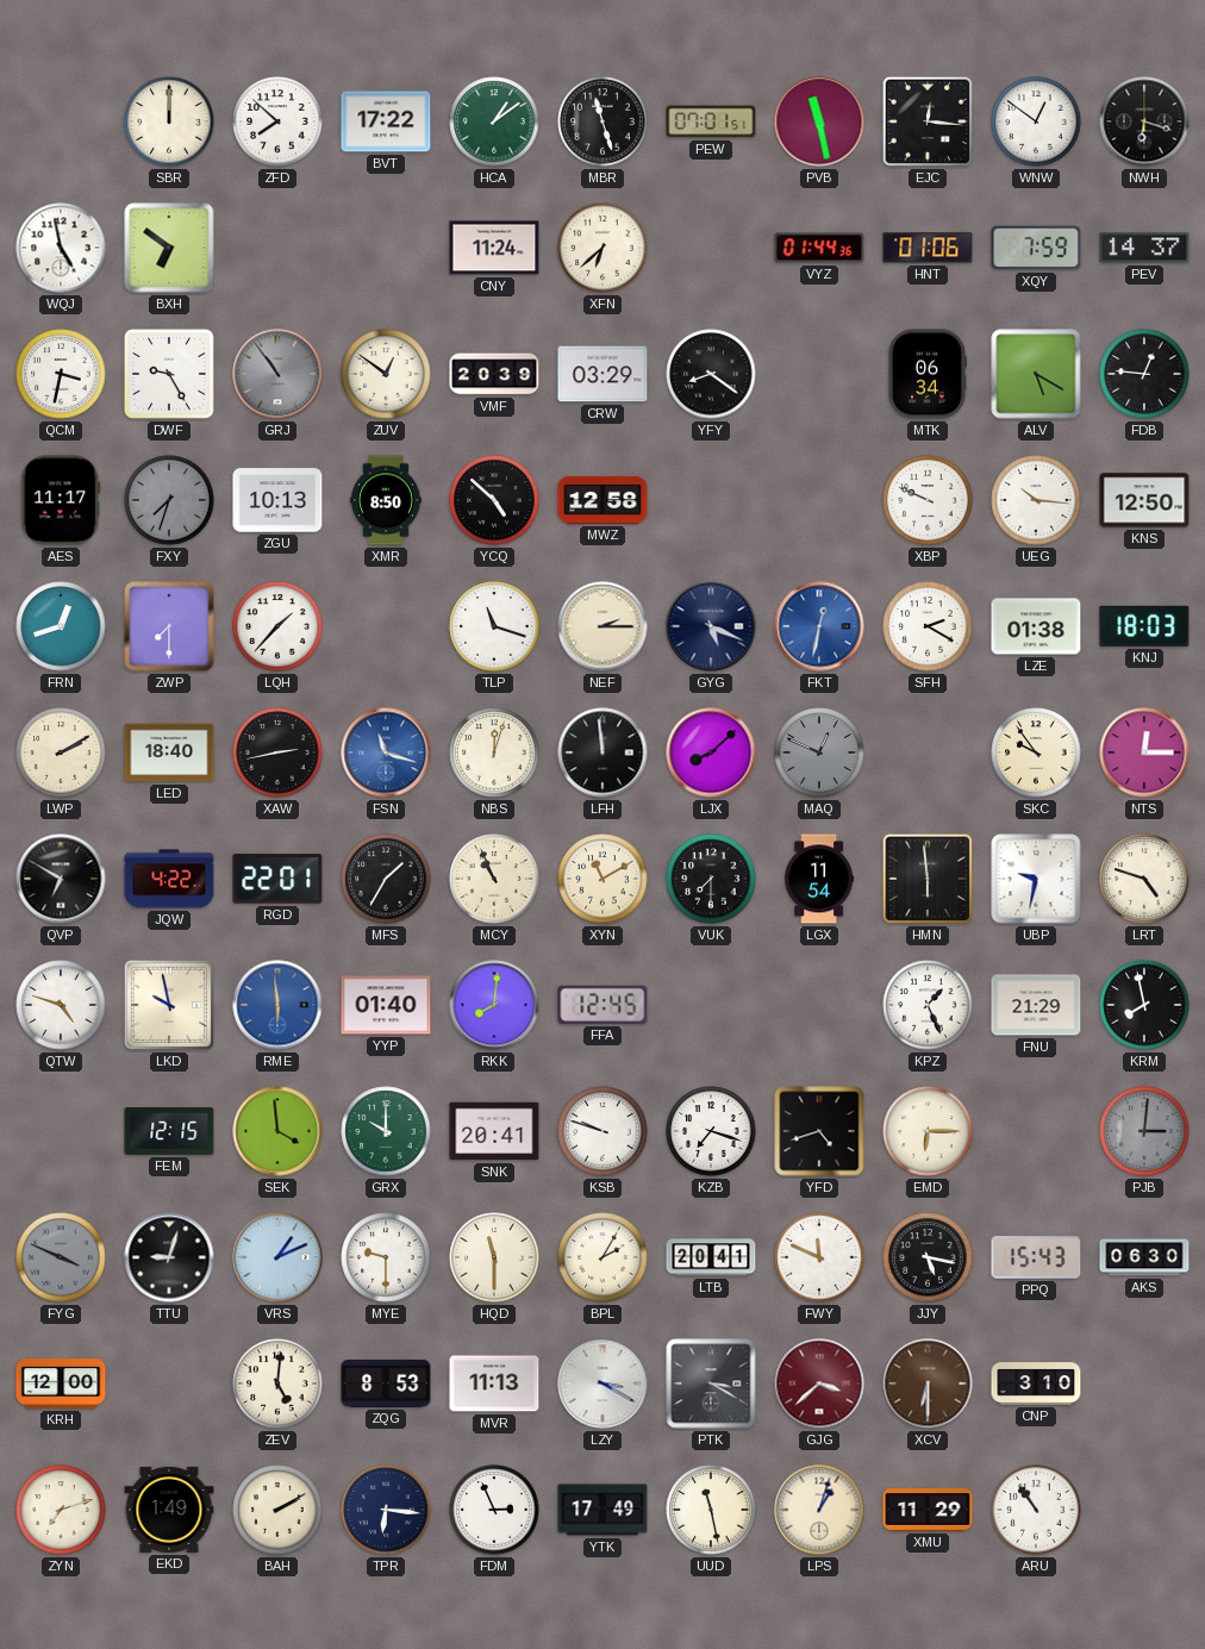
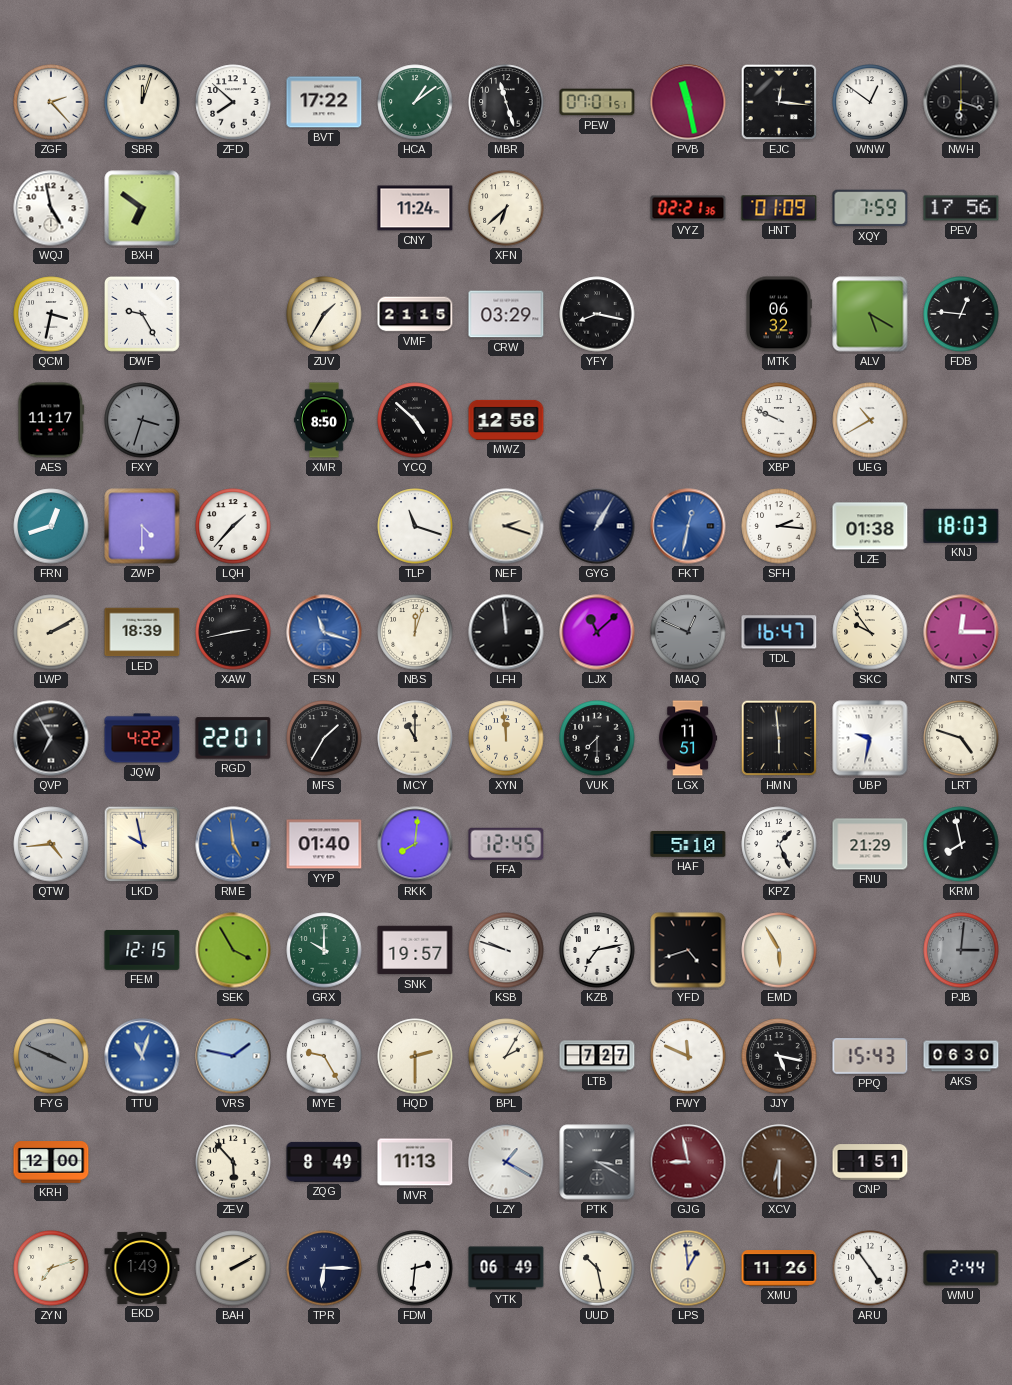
ZGF: none -> 2:23 (51, 102)
SBR: 12:00 -> 12:03 (142, 102)
VYZ: 01:44 -> 02:21 (688, 208)
HNT: 01:06 -> 01:09 (779, 208)
PEV: 14:37 -> 17:56 (961, 208)
GRJ: 10:54 -> none (277, 374)
ZUV: 12:51 -> 1:35 (324, 314)
VMF: 20:39 -> 21:15 (415, 314)
YFY: 8:21 -> 8:17 (597, 314)
MTK: 06:34 -> 06:32 (778, 314)
FXY: 7:33 -> 3:33 (142, 420)
ZGU: 10:13 -> none (277, 500)
UEG: 10:16 -> 10:40 (870, 420)
KNS: 12:50 -> none (1144, 500)
ZWP: 7:30 -> 4:30 (142, 526)
NEF: 2:15 -> 2:18 (506, 526)
GYG: 5:19 -> 1:05 (597, 526)
SFH: 2:20 -> 2:16 (779, 526)
LED: 18:40 -> 18:39 (142, 632)
LJX: 8:08 -> 11:08 (597, 632)
TDL: none -> 16:47 (779, 632)
QVP: 6:50 -> 6:55 (51, 738)
MCY: 10:56 -> 11:00 (415, 738)
XYN: 11:10 -> 11:59 (506, 738)
LGX: 11:54 -> 11:51 (688, 738)
QTW: 4:48 -> 4:44 (51, 844)
RME: 5:59 -> 4:59 (233, 844)
HAF: none -> 5:10 (688, 844)
SEK: 3:59 -> 3:55 (233, 950)
SNK: 20:41 -> 19:57 (415, 950)
KZB: 7:18 -> 7:13 (597, 950)
EMD: 6:15 -> 5:55 (779, 950)
TTU: 9:03 -> 11:03 (142, 1056)
TTU dial: black -> blue (142, 1056)
VRS: 1:11 -> 1:47 (233, 1056)
MYE: 9:30 -> 9:25 (324, 1056)
HQD: 11:30 -> 2:30 (415, 1056)
LTB: 20:41 -> 7:27 (597, 1056)
ZEV: 5:01 -> 5:53 (233, 1162)
ZQG: 8:53 -> 8:49 (324, 1162)
LZY: 3:20 -> 1:20 (506, 1162)
GJG: 3:38 -> 8:58 (688, 1162)
CNP: 3:10 -> 1:51 (870, 1162)
TPR: 6:16 -> 6:15 (324, 1268)
FDM: 2:56 -> 2:31 (415, 1268)
YTK: 17:49 -> 06:49 (506, 1268)
UUD: 11:28 -> 10:28 (597, 1268)
LPS: 1:03 -> 12:59 (688, 1268)
XMU: 11:29 -> 11:26 (779, 1268)
ARU: 10:54 -> 4:54 (870, 1268)
WMU: none -> 2:44 (961, 1268)
